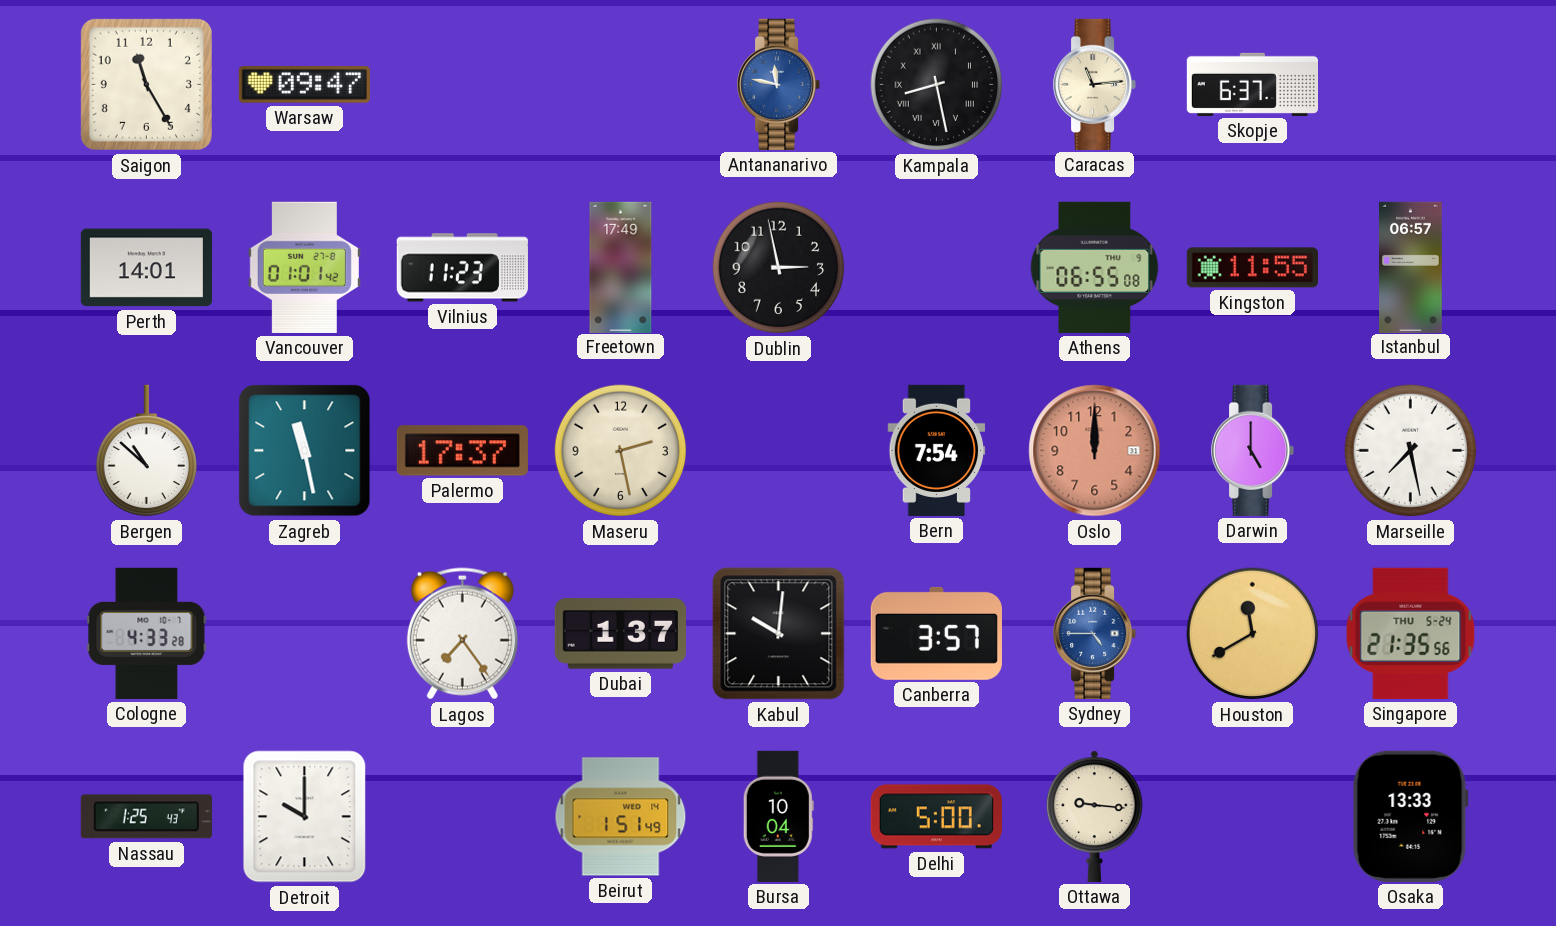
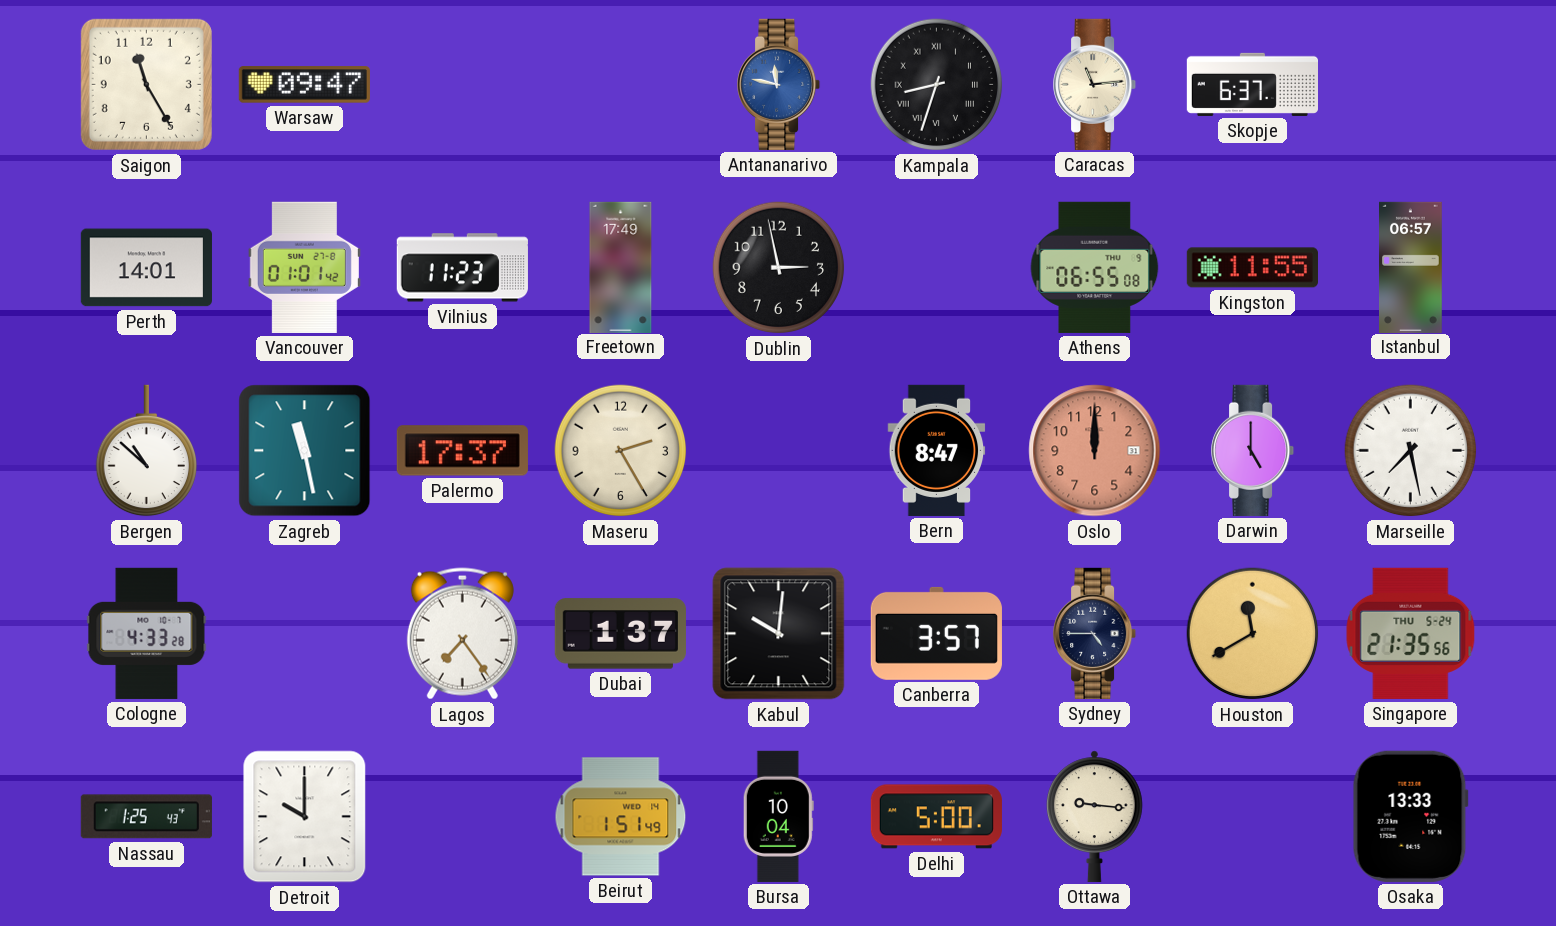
Kampala: 8:28 -> 8:33 (937, 85)
Maseru: 2:28 -> 2:25 (621, 451)
Bern: 7:54 -> 8:47 (937, 450)
Sydney dial: blue -> navy (1095, 633)
